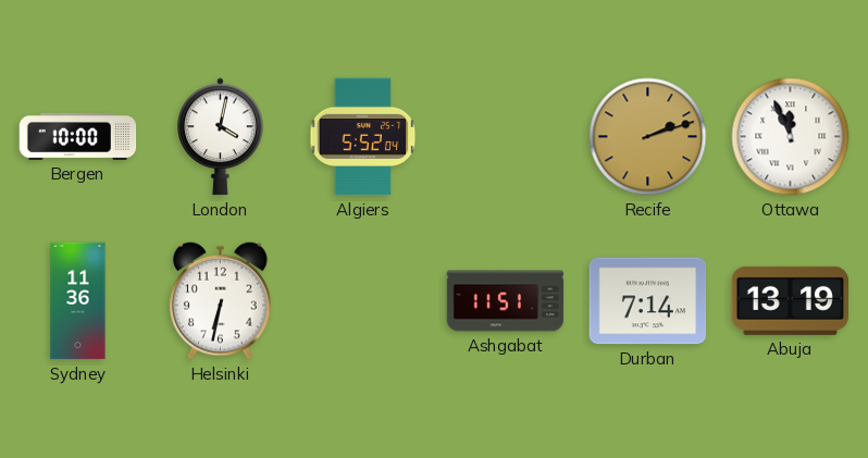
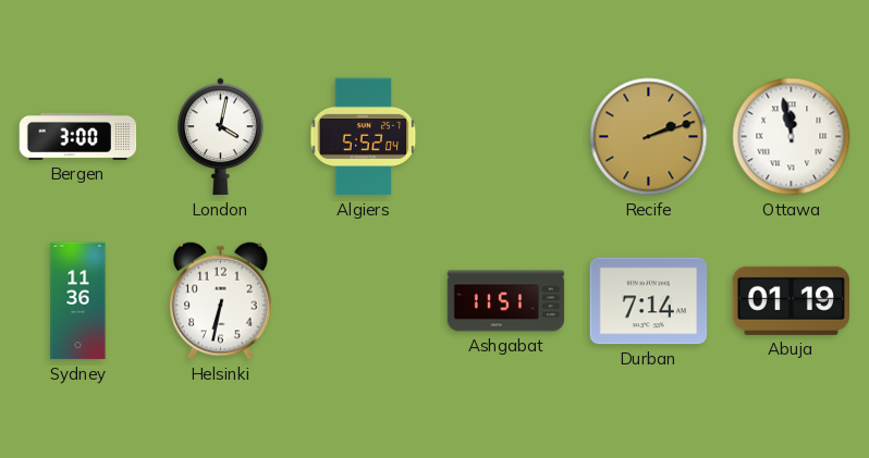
Bergen: 10:00 -> 3:00 (78, 136)
Ottawa: 11:56 -> 11:58 (792, 137)
Abuja: 13:19 -> 01:19 (792, 300)
